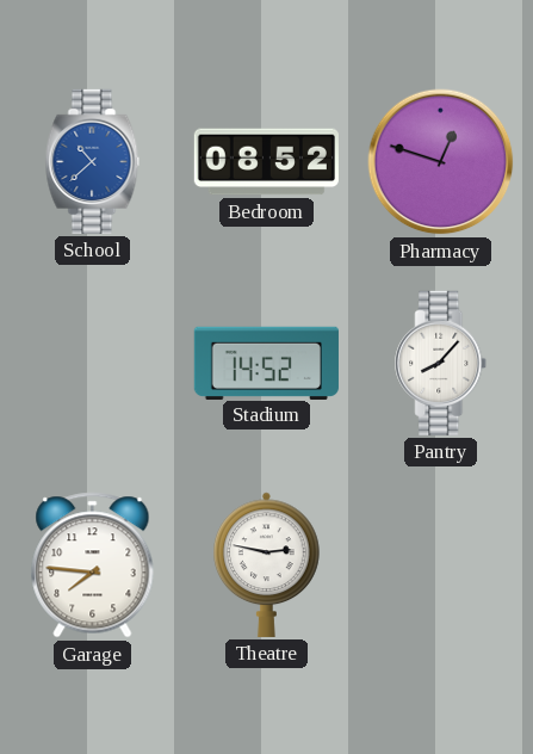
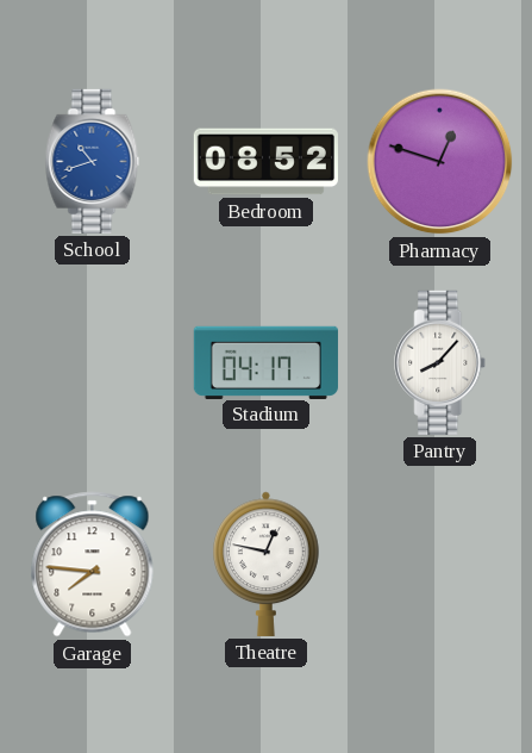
School: 10:38 -> 10:42 (93, 161)
Stadium: 14:52 -> 04:17 (265, 362)
Theatre: 2:47 -> 12:47 (267, 564)
